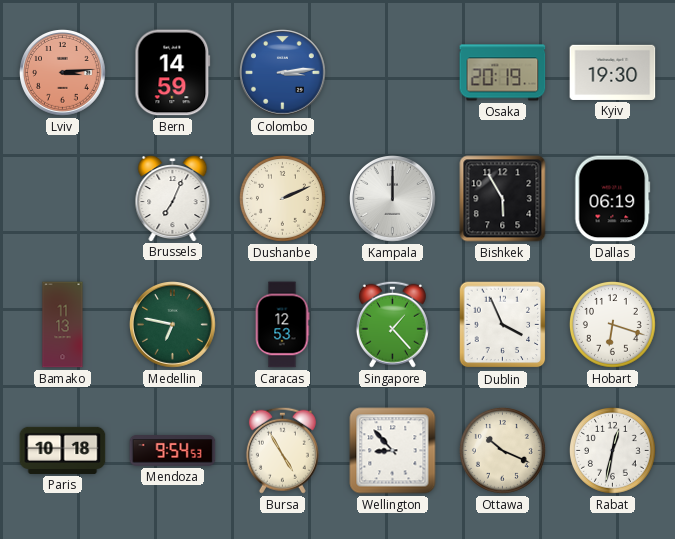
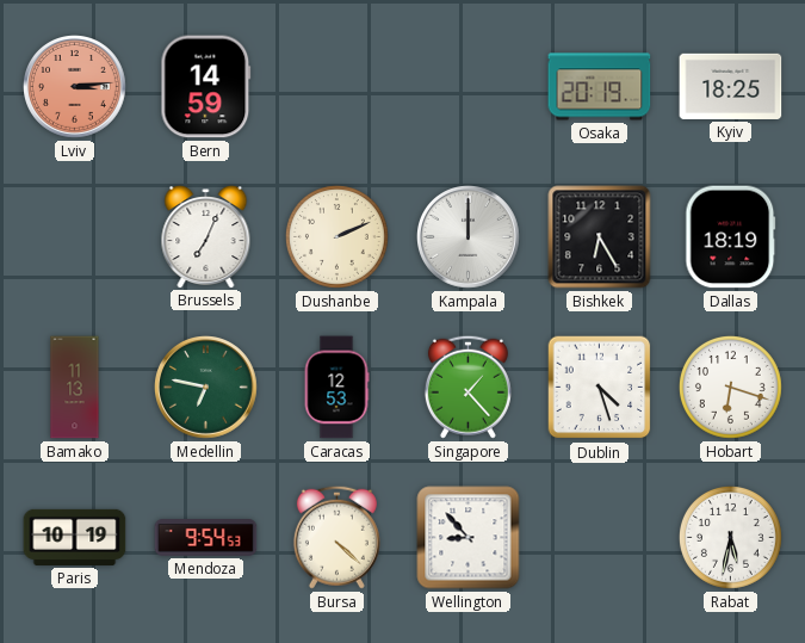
Colombo: 3:14 -> none (283, 73)
Kyiv: 19:30 -> 18:25 (731, 86)
Bishkek: 5:55 -> 6:25 (600, 237)
Dallas: 06:19 -> 18:19 (731, 237)
Dublin: 3:56 -> 4:27 (600, 388)
Paris: 10:18 -> 10:19 (75, 537)
Bursa: 4:55 -> 4:22 (336, 537)
Ottawa: 10:19 -> none (502, 450)
Rabat: 12:32 -> 5:32 (730, 537)
